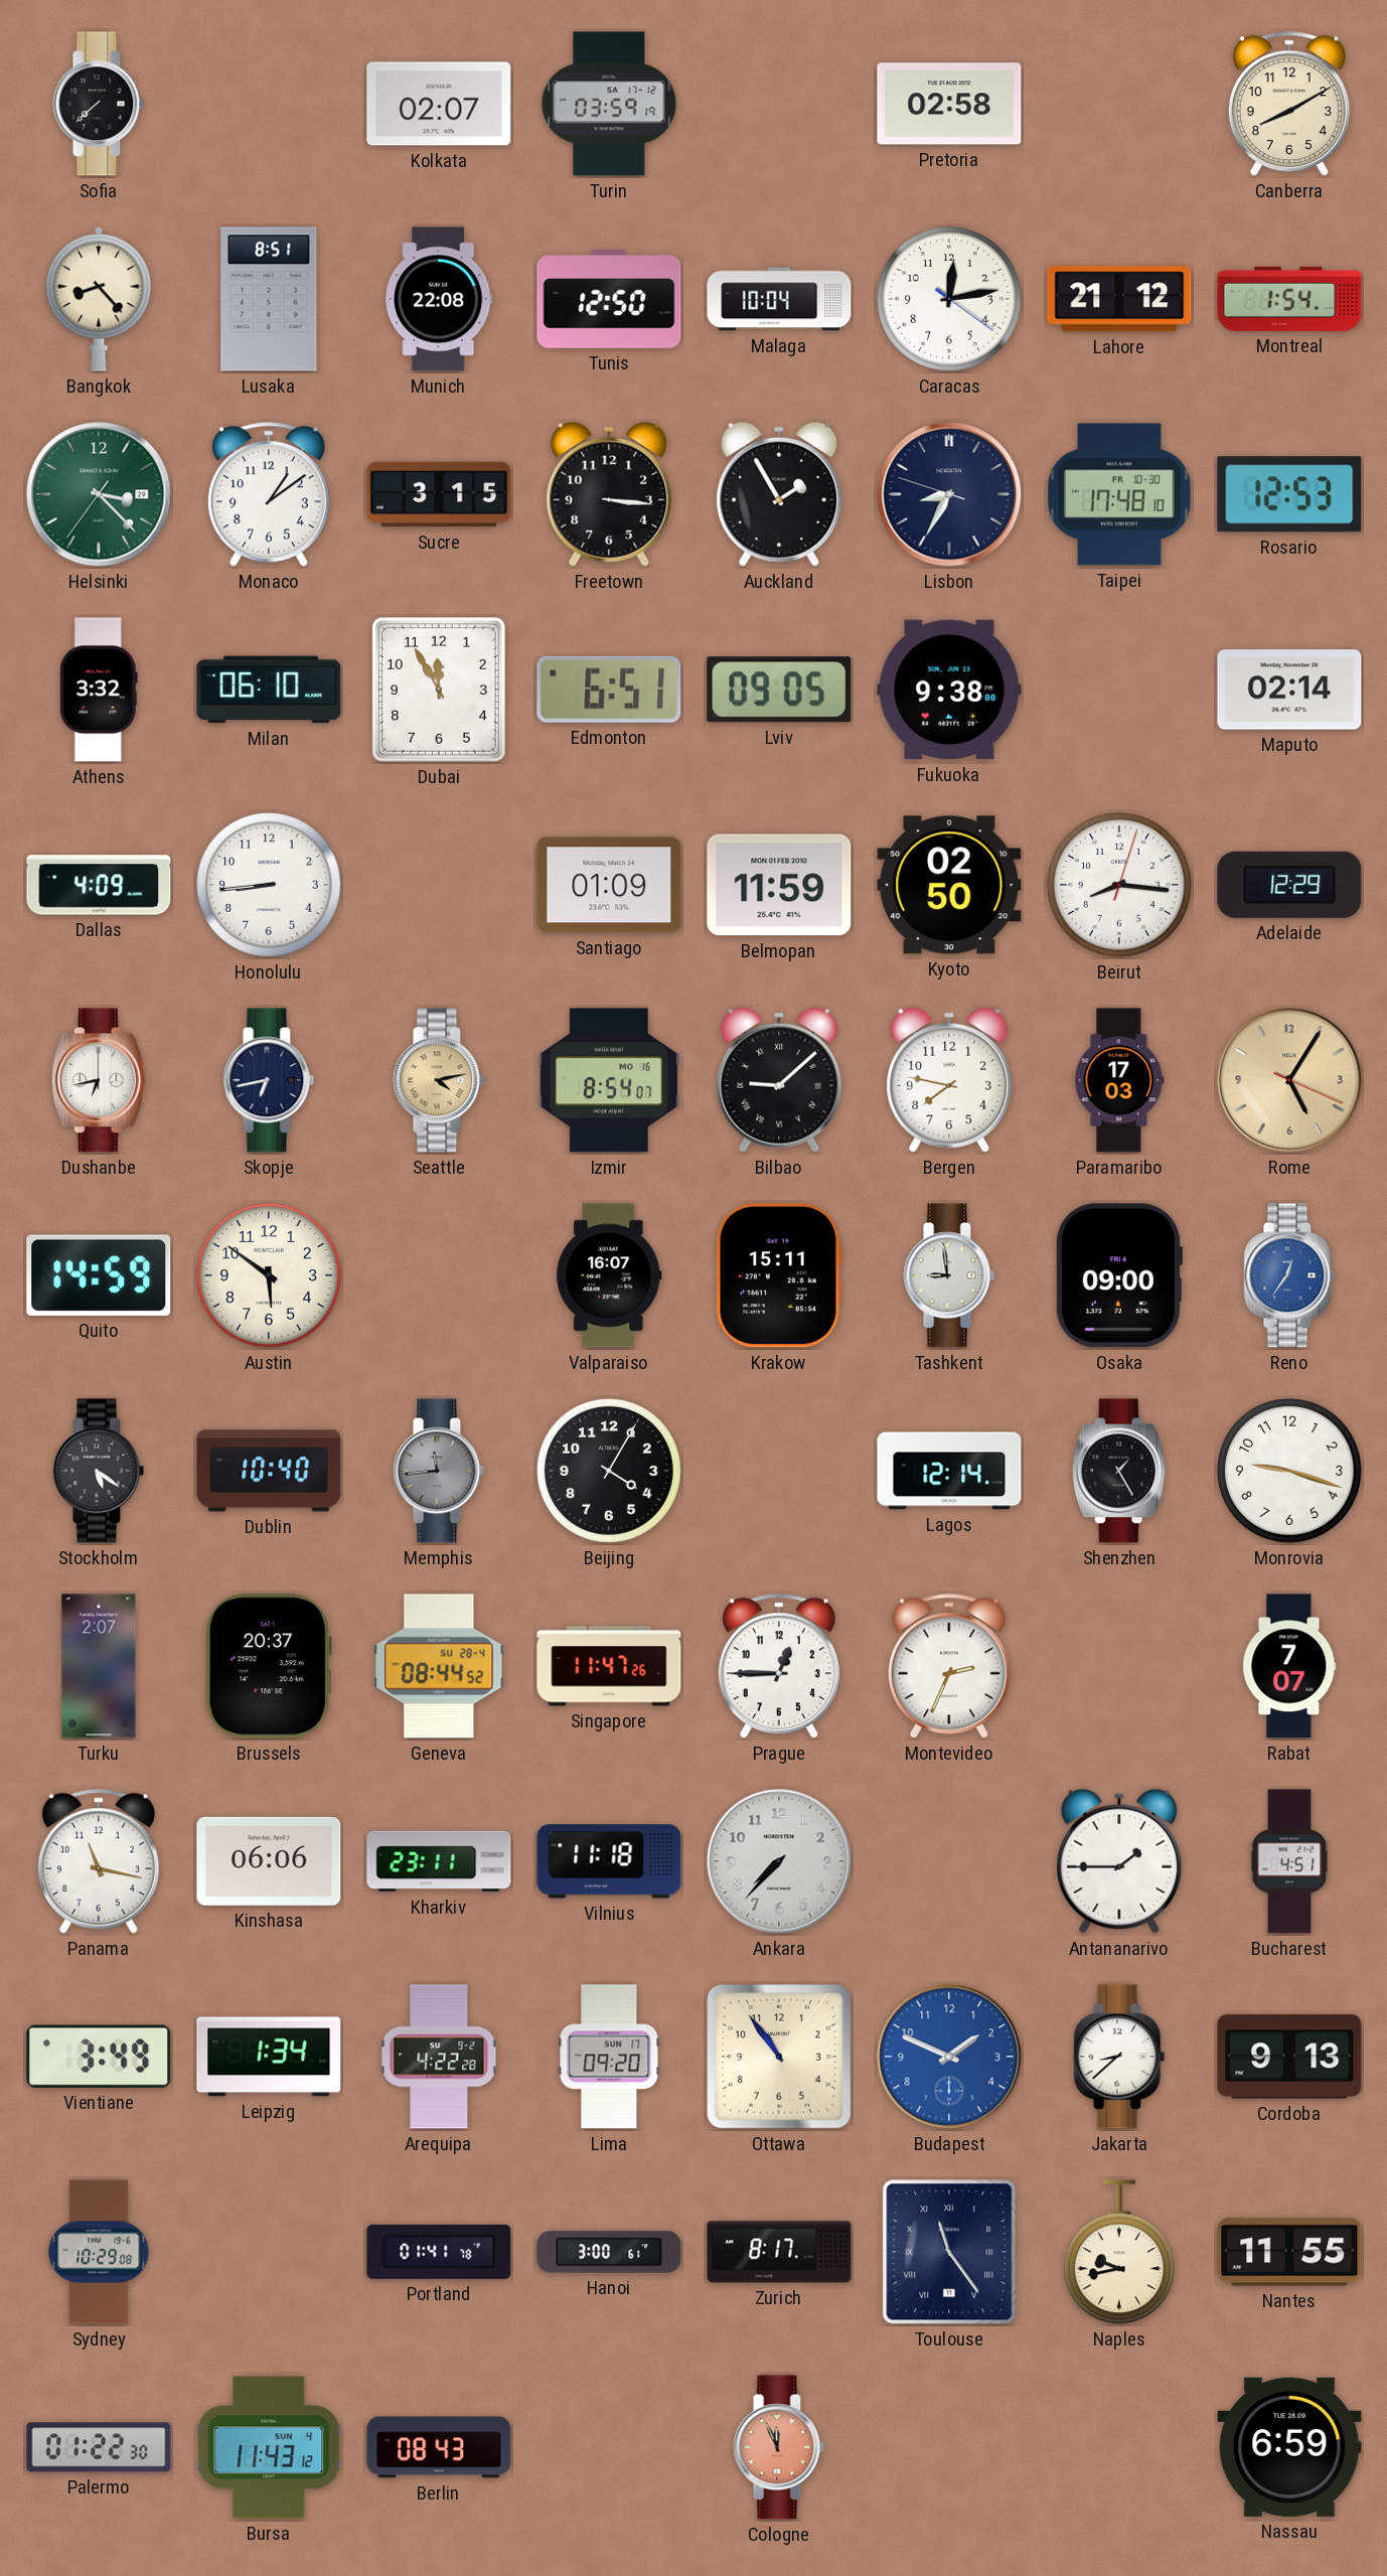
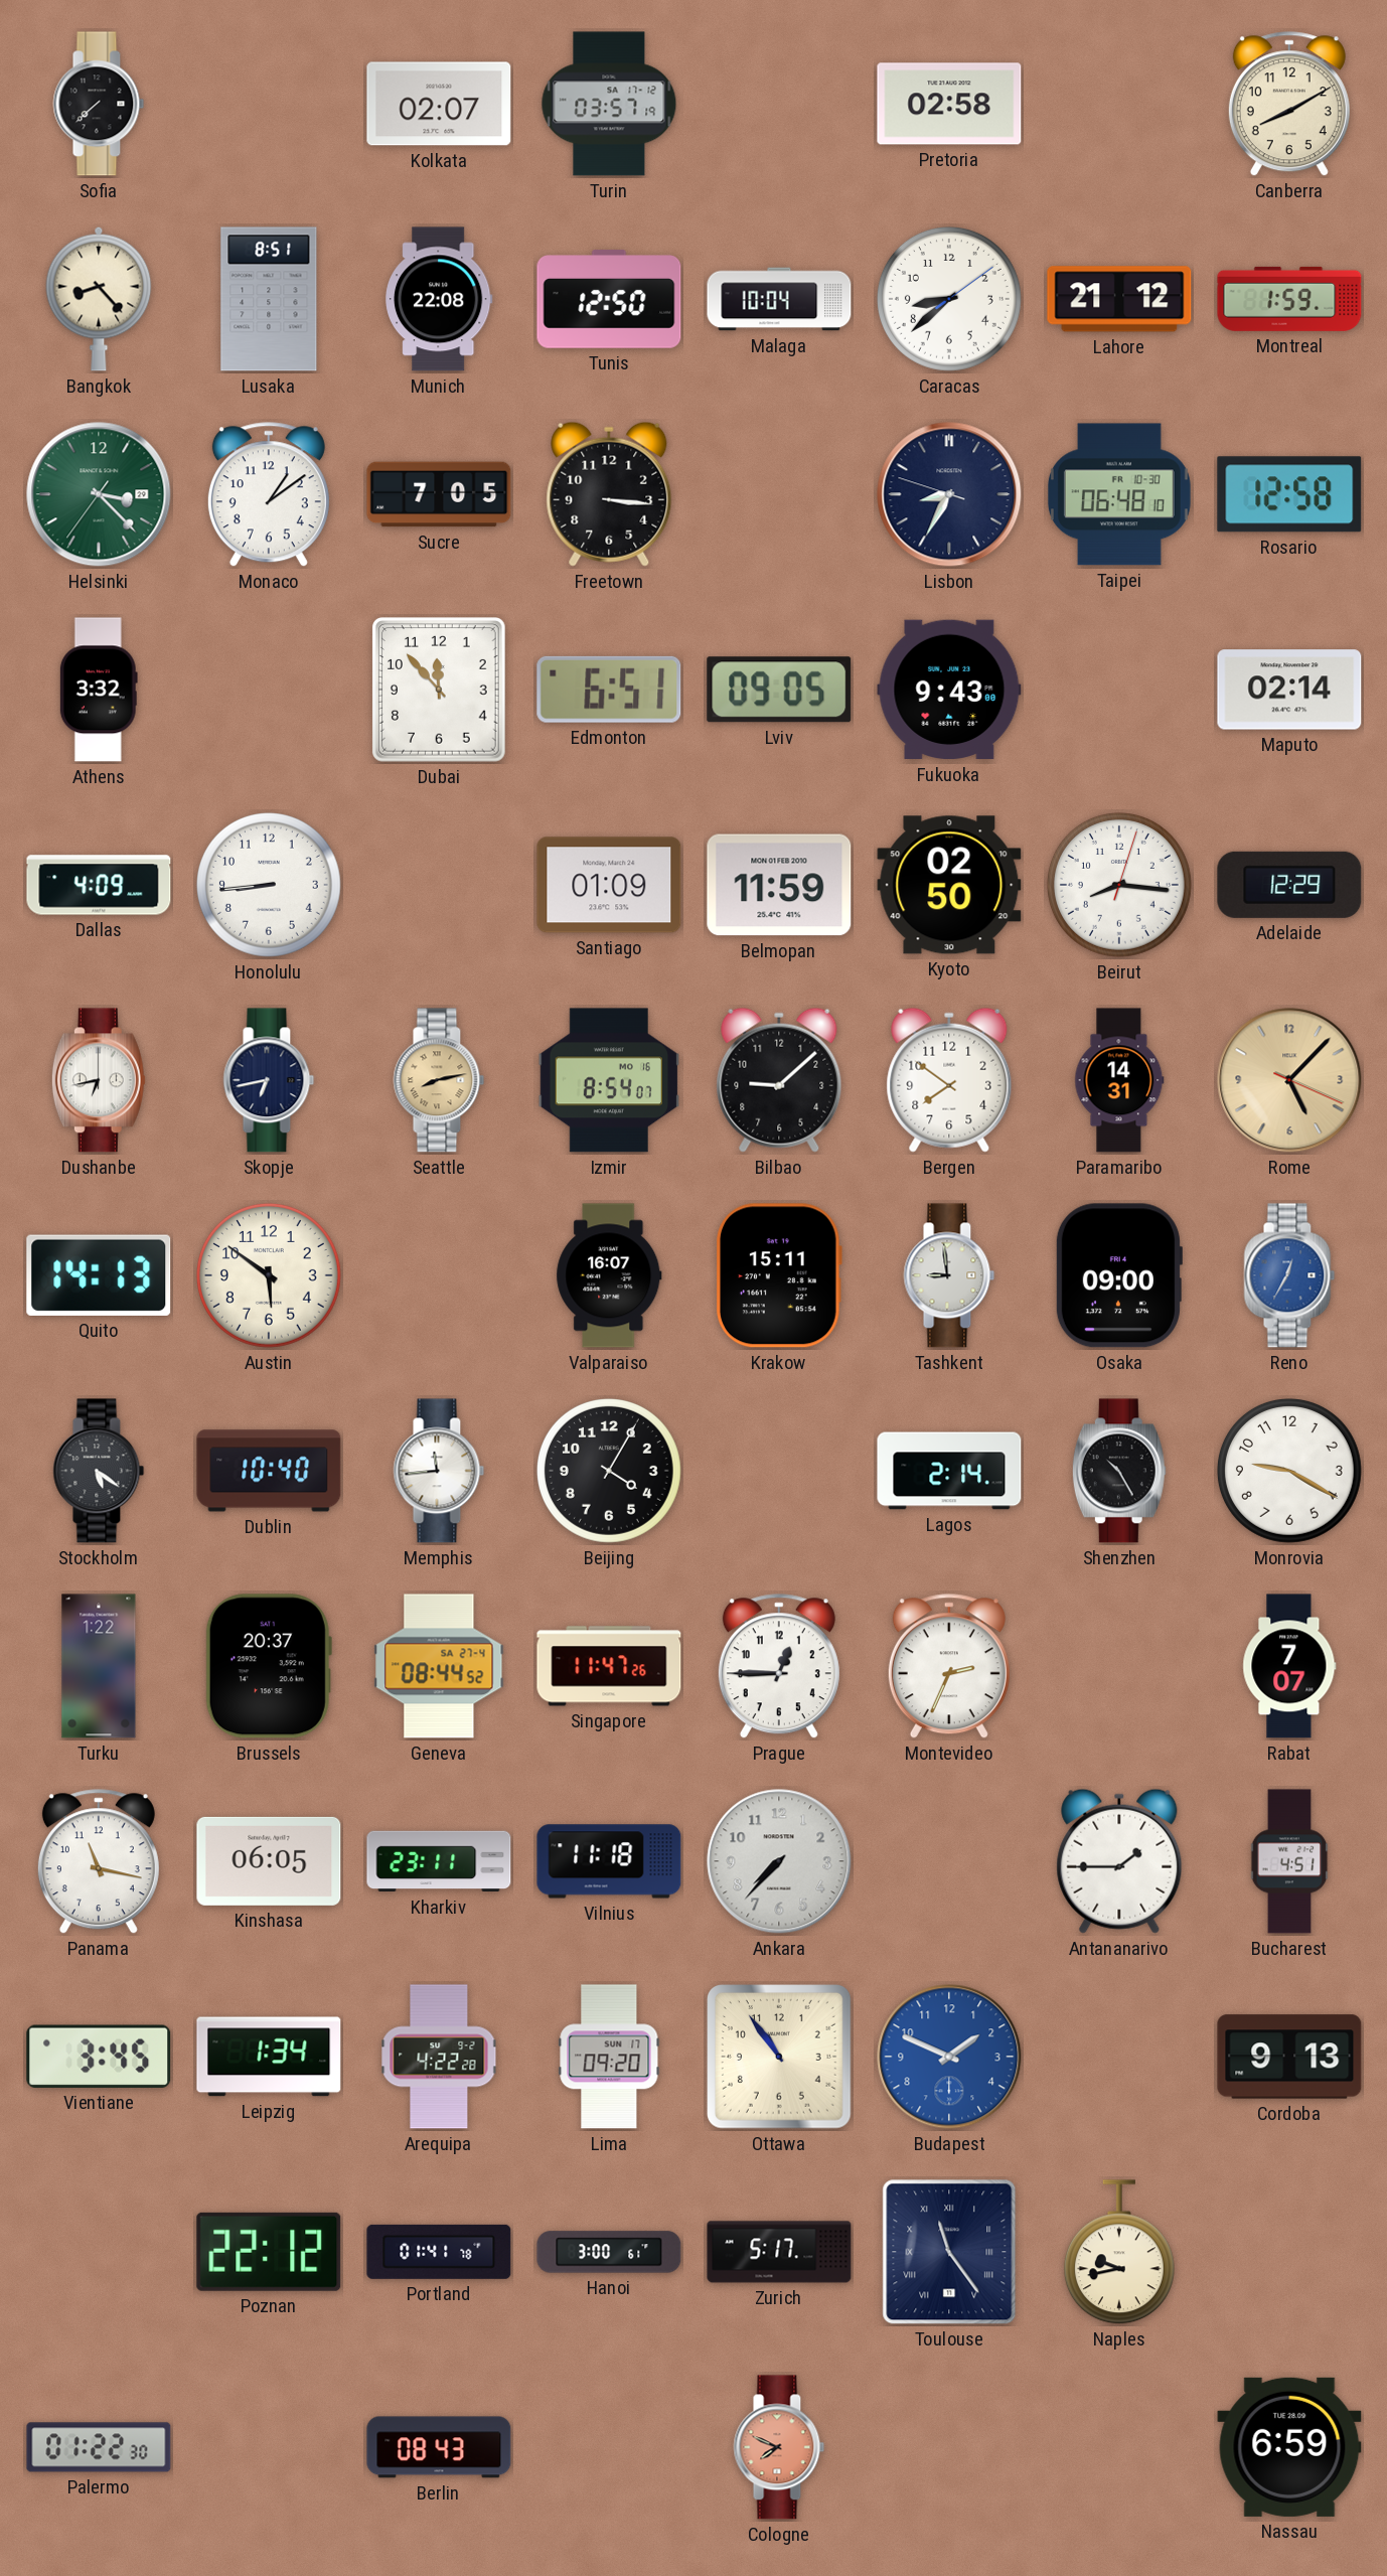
Turin: 03:59 -> 03:57 (609, 104)
Caracas: 12:13 -> 8:38 (949, 299)
Montreal: 1:54 -> 1:59 (1289, 299)
Sucre: 3:15 -> 7:05 (439, 494)
Auckland: 1:55 -> none (779, 494)
Taipei: 17:48 -> 06:48 (1119, 494)
Rosario: 12:53 -> 12:58 (1289, 494)
Milan: 06:10 -> none (269, 690)
Dubai: 11:55 -> 11:53 (440, 691)
Fukuoka: 9:38 -> 9:43 (949, 690)
Seattle: 4:13 -> 8:13 (439, 1080)
Bilbao numerals: Roman -> Arabic (779, 1080)
Bergen: 7:47 -> 7:51 (949, 1080)
Paramaribo: 17:03 -> 14:31 (1119, 1080)
Rome: 5:05 -> 5:07 (1289, 1080)
Quito: 14:59 -> 14:13 (99, 1275)
Reno: 12:36 -> 12:35 (1289, 1275)
Memphis dial: grey -> white (439, 1471)
Lagos: 12:14 -> 2:14 (949, 1471)
Shenzhen: 1:25 -> 10:25 (1119, 1471)
Monrovia: 9:18 -> 9:20 (1289, 1471)
Turku: 2:07 -> 1:22 (99, 1666)
Geneva date: SU 28-4 -> SA 27-4 (439, 1666)
Kinshasa: 06:06 -> 06:05 (269, 1861)
Vientiane: 3:49 -> 3:45 (99, 2057)
Jakarta: 8:38 -> none (1119, 2057)
Sydney: 10:29 -> none (99, 2252)
Poznan: none -> 22:12 (269, 2252)
Zurich: 8:17 -> 5:17 (779, 2252)
Nantes: 11:55 -> none (1289, 2252)
Bursa: 11:43 -> none (269, 2447)
Cologne: 11:56 -> 7:49 (779, 2447)
